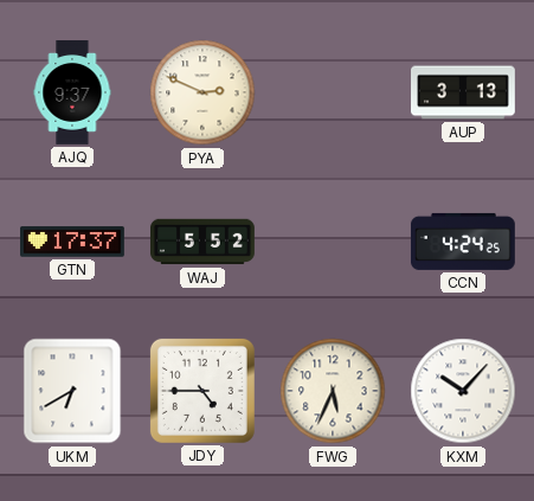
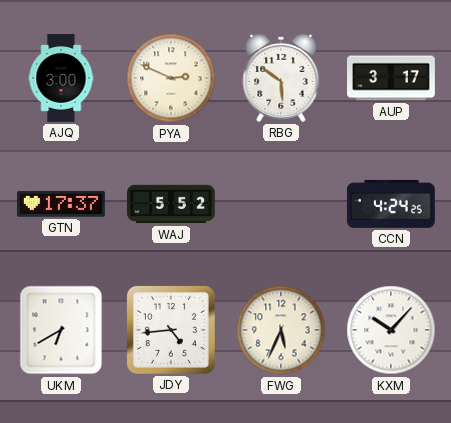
AJQ: 9:37 -> 3:00 (61, 79)
RBG: none -> 5:51 (281, 78)
AUP: 3:13 -> 3:17 (392, 78)
JDY: 4:45 -> 4:44 (171, 330)
